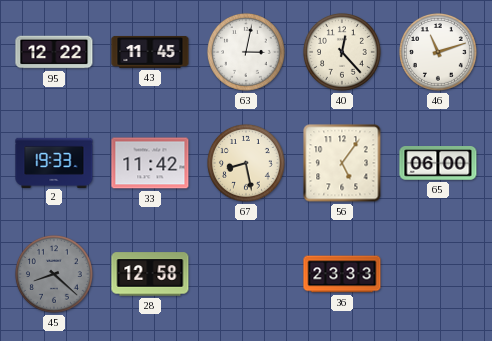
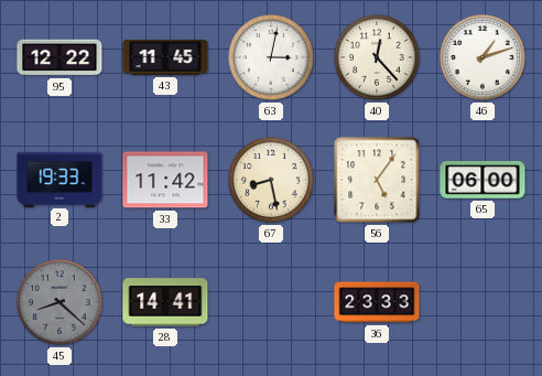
46: 11:12 -> 1:12 (483, 57)
28: 12:58 -> 14:41 (165, 302)
